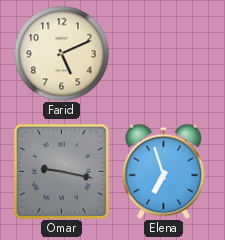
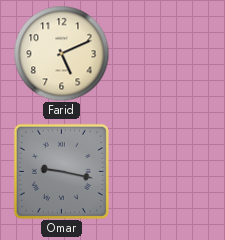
Elena: 6:57 -> none (164, 171)
